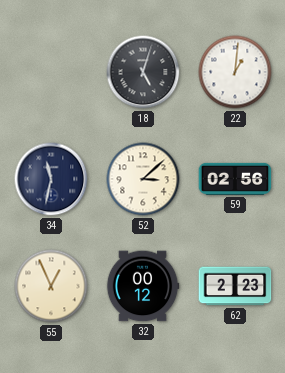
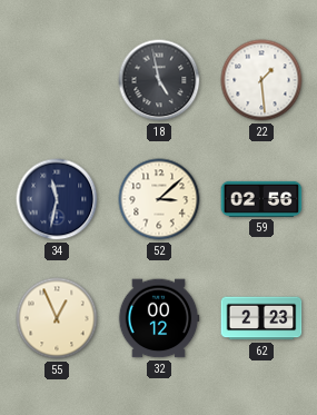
18: 5:03 -> 4:58 (159, 80)
22: 1:01 -> 1:29 (261, 80)
